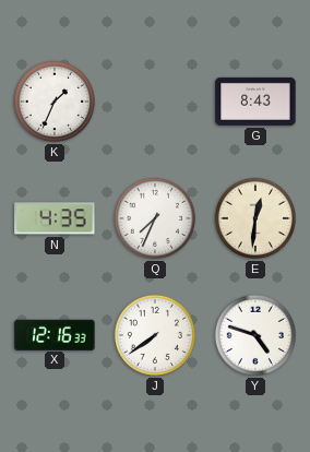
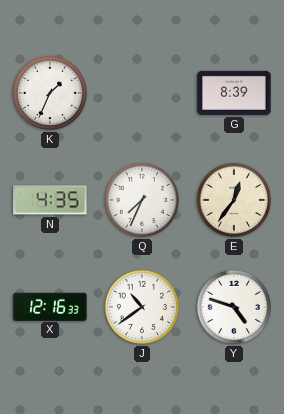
G: 8:43 -> 8:39 (234, 93)
E: 12:31 -> 12:36 (234, 200)
J: 7:39 -> 10:39 (142, 307)
